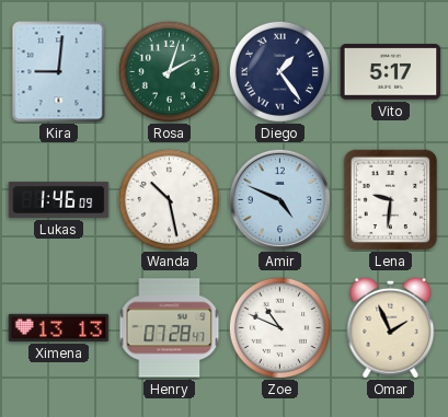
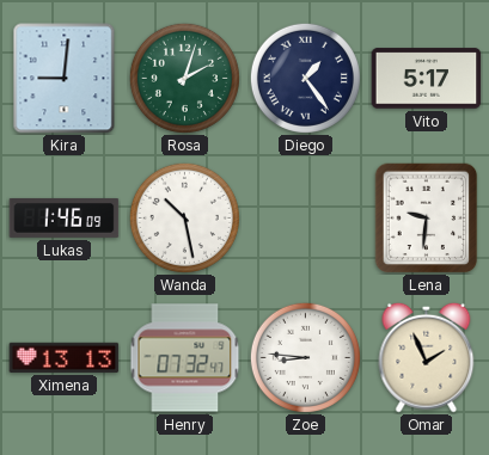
Amir: 4:49 -> none (279, 199)
Henry: 07:28 -> 07:32 (185, 358)
Zoe: 10:49 -> 8:46 (305, 357)
